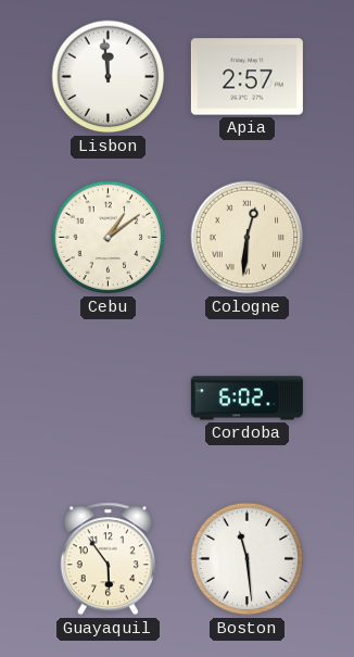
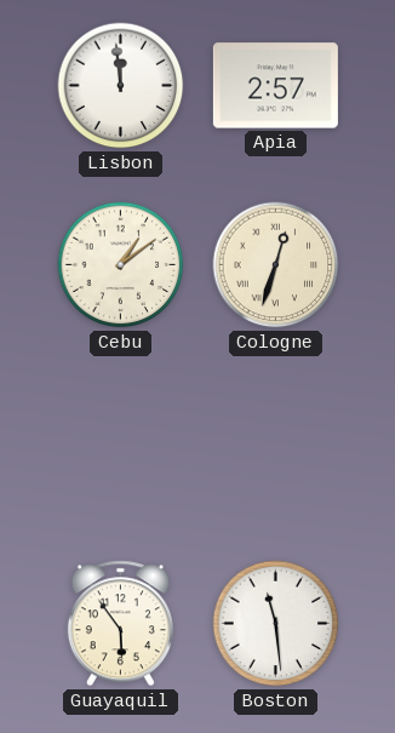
Cologne: 12:31 -> 12:33 (276, 265)
Cordoba: 6:02 -> none (246, 399)
